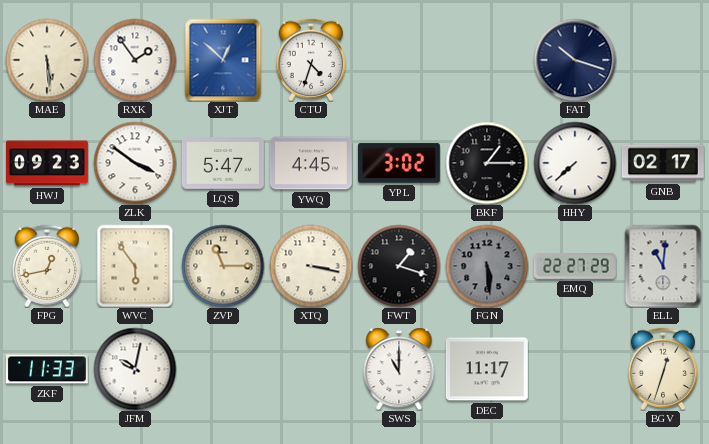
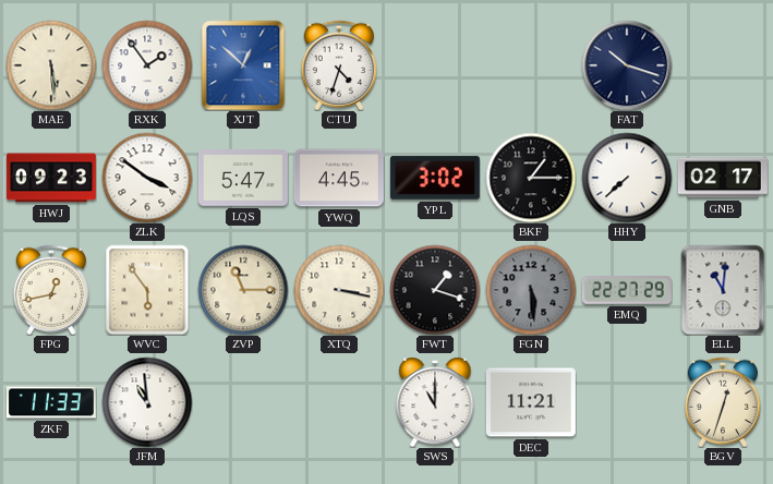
JFM: 10:02 -> 10:59 (147, 402)
DEC: 11:17 -> 11:21 (531, 402)
